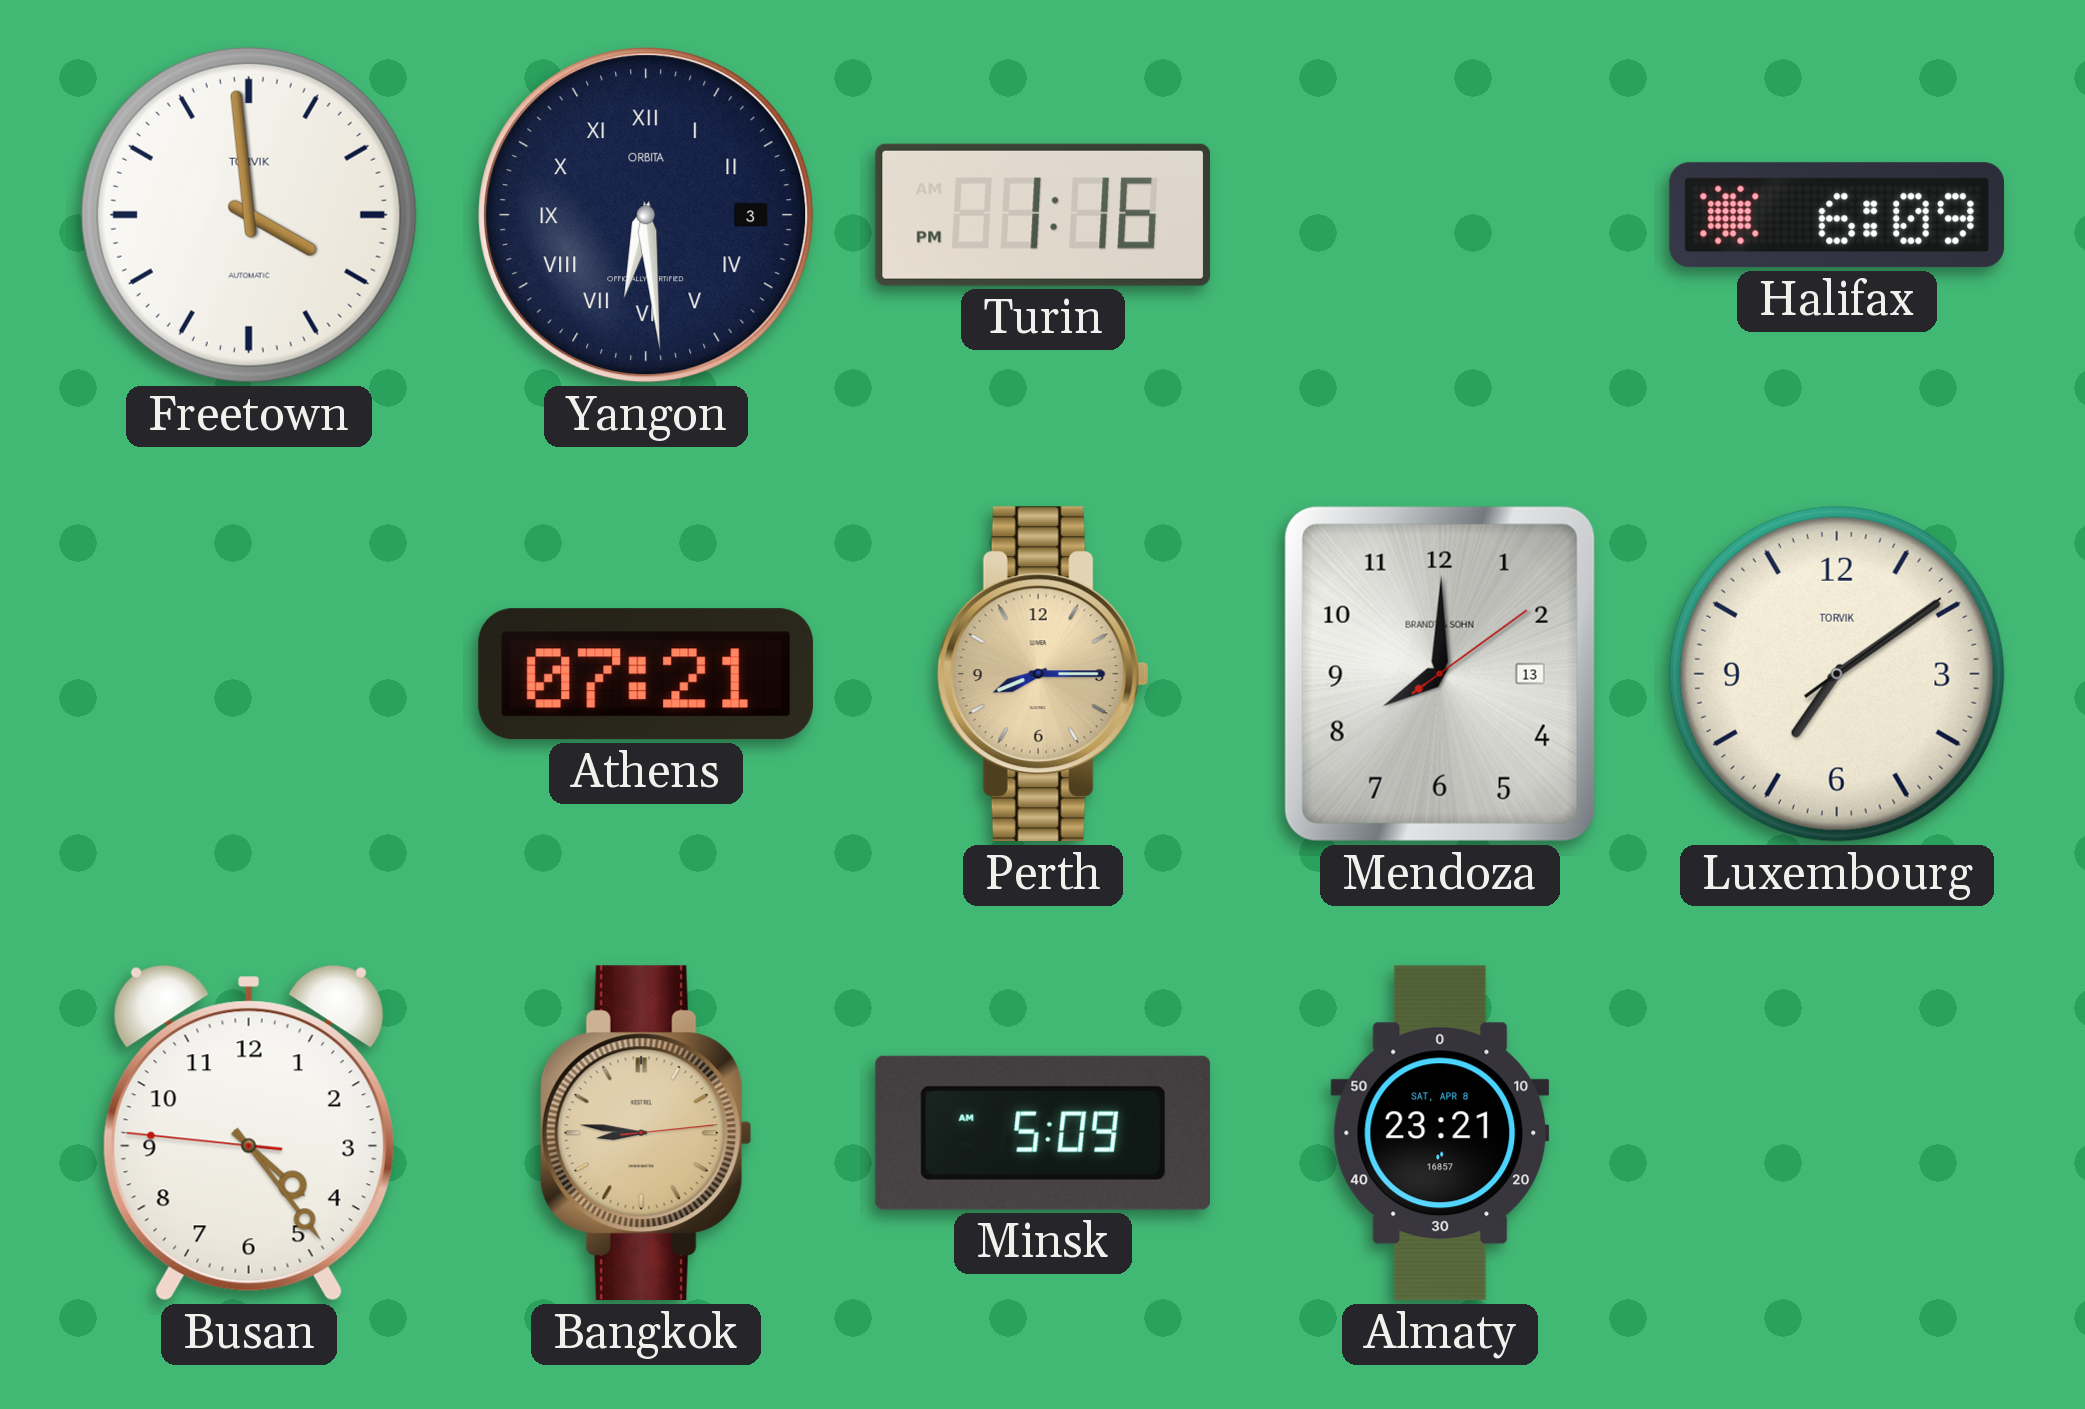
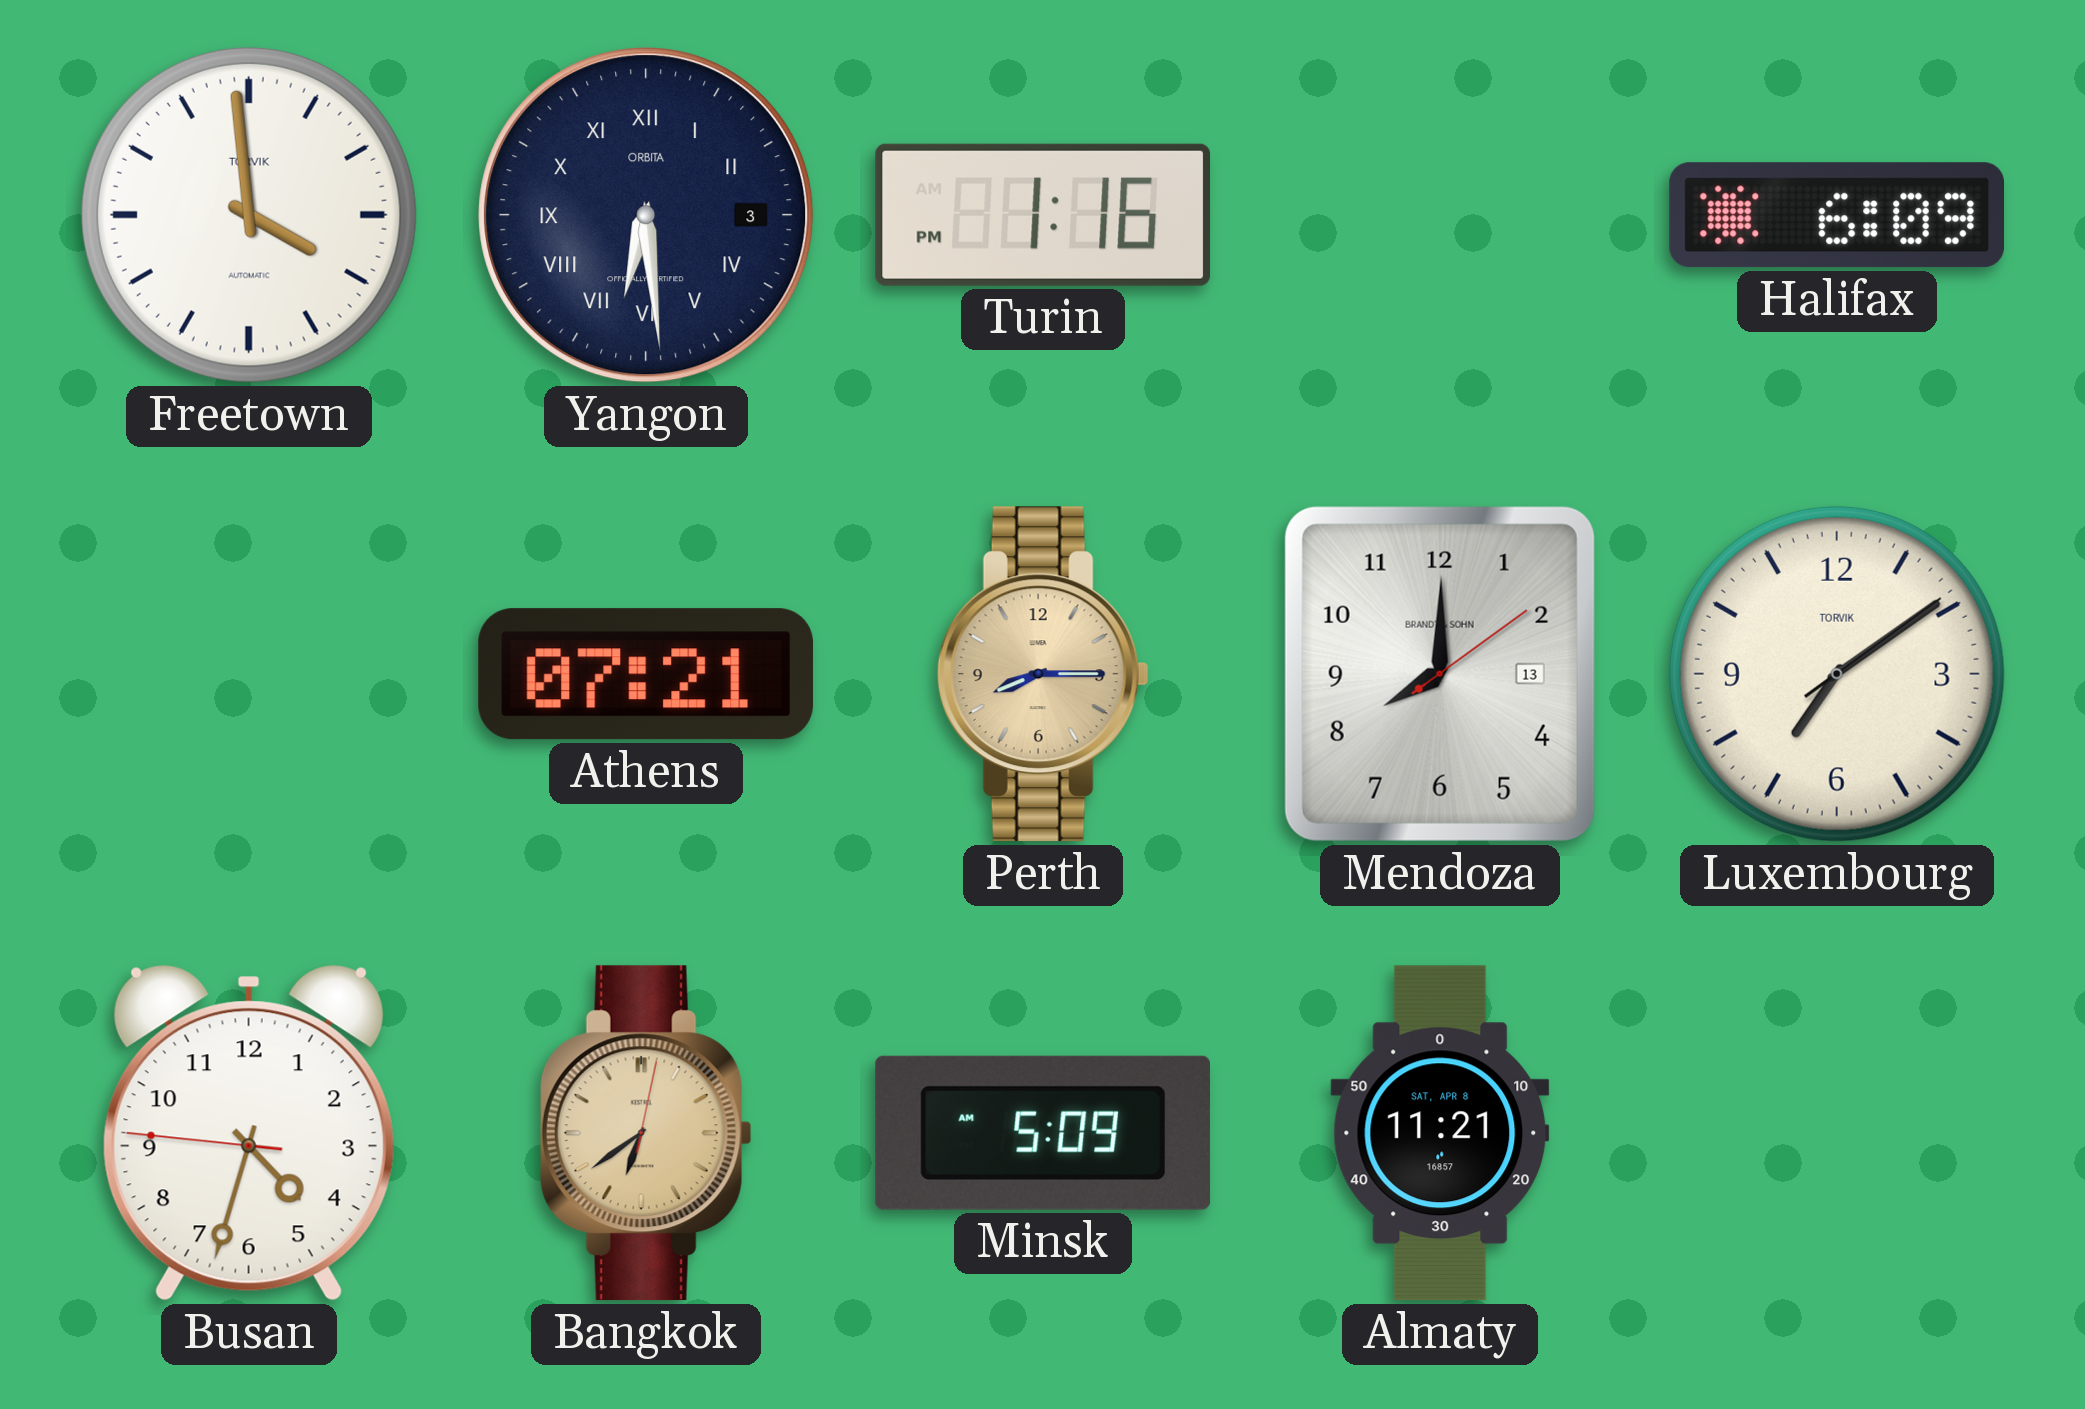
Busan: 4:23 -> 4:32 (249, 1133)
Bangkok: 8:46 -> 6:39 (646, 1133)
Almaty: 23:21 -> 11:21 (1440, 1133)
